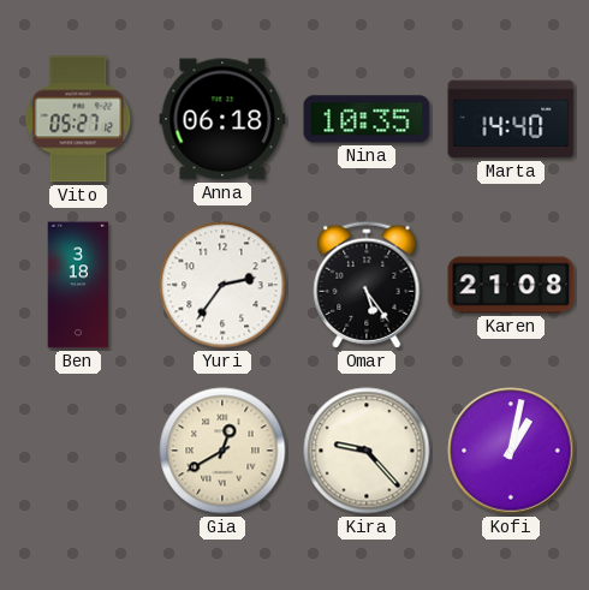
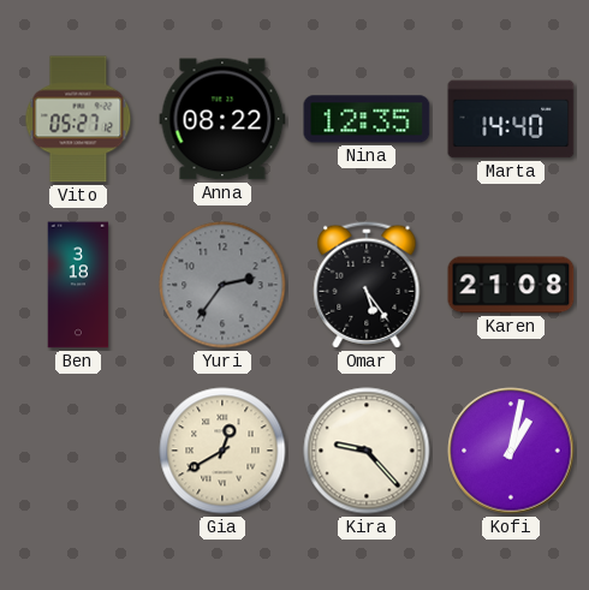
Anna: 06:18 -> 08:22 (222, 119)
Nina: 10:35 -> 12:35 (367, 119)
Yuri dial: white -> grey (222, 285)
